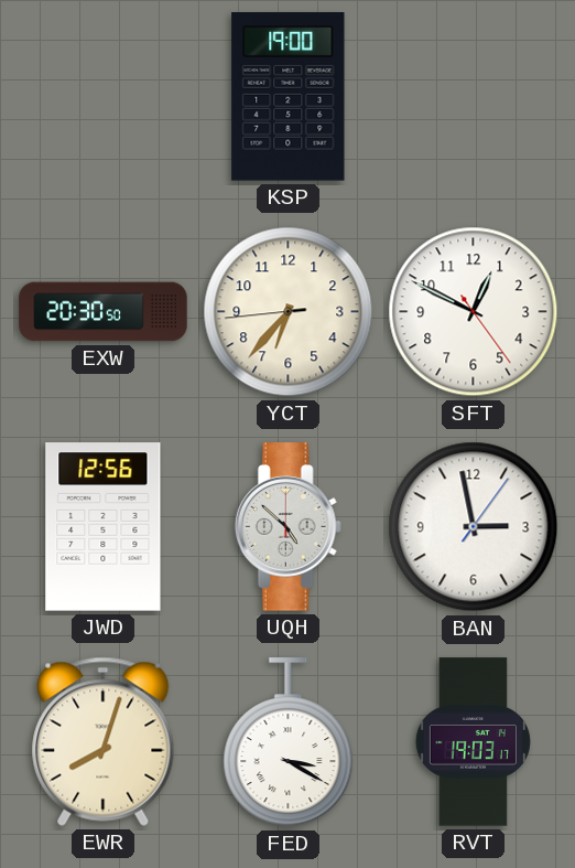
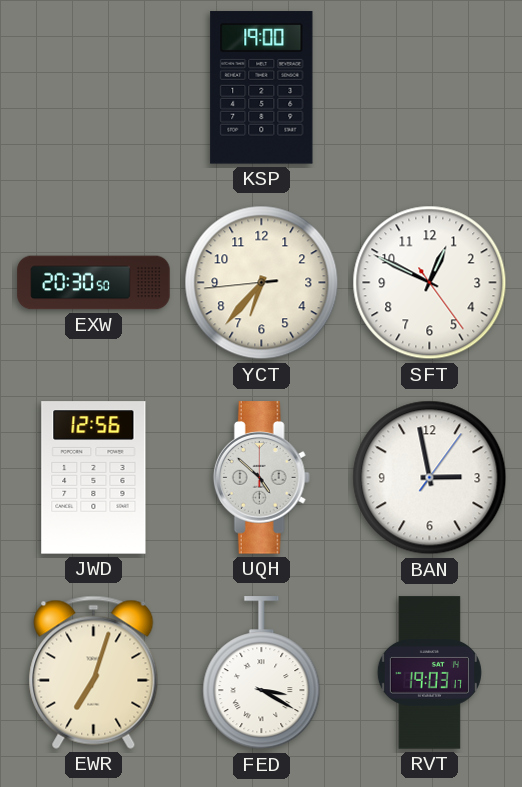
EWR: 8:03 -> 7:03 (94, 672)
